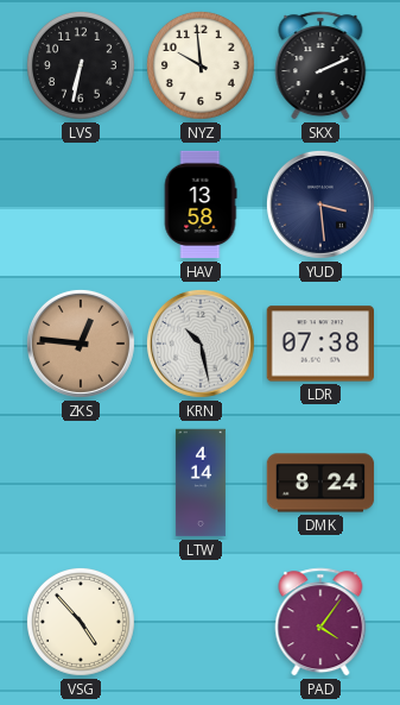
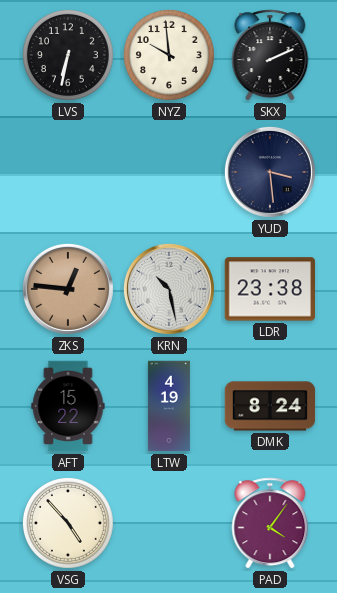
HAV: 13:58 -> none (201, 204)
LDR: 07:38 -> 23:38 (270, 289)
AFT: none -> 15:22 (68, 406)
LTW: 4:14 -> 4:19 (169, 406)
